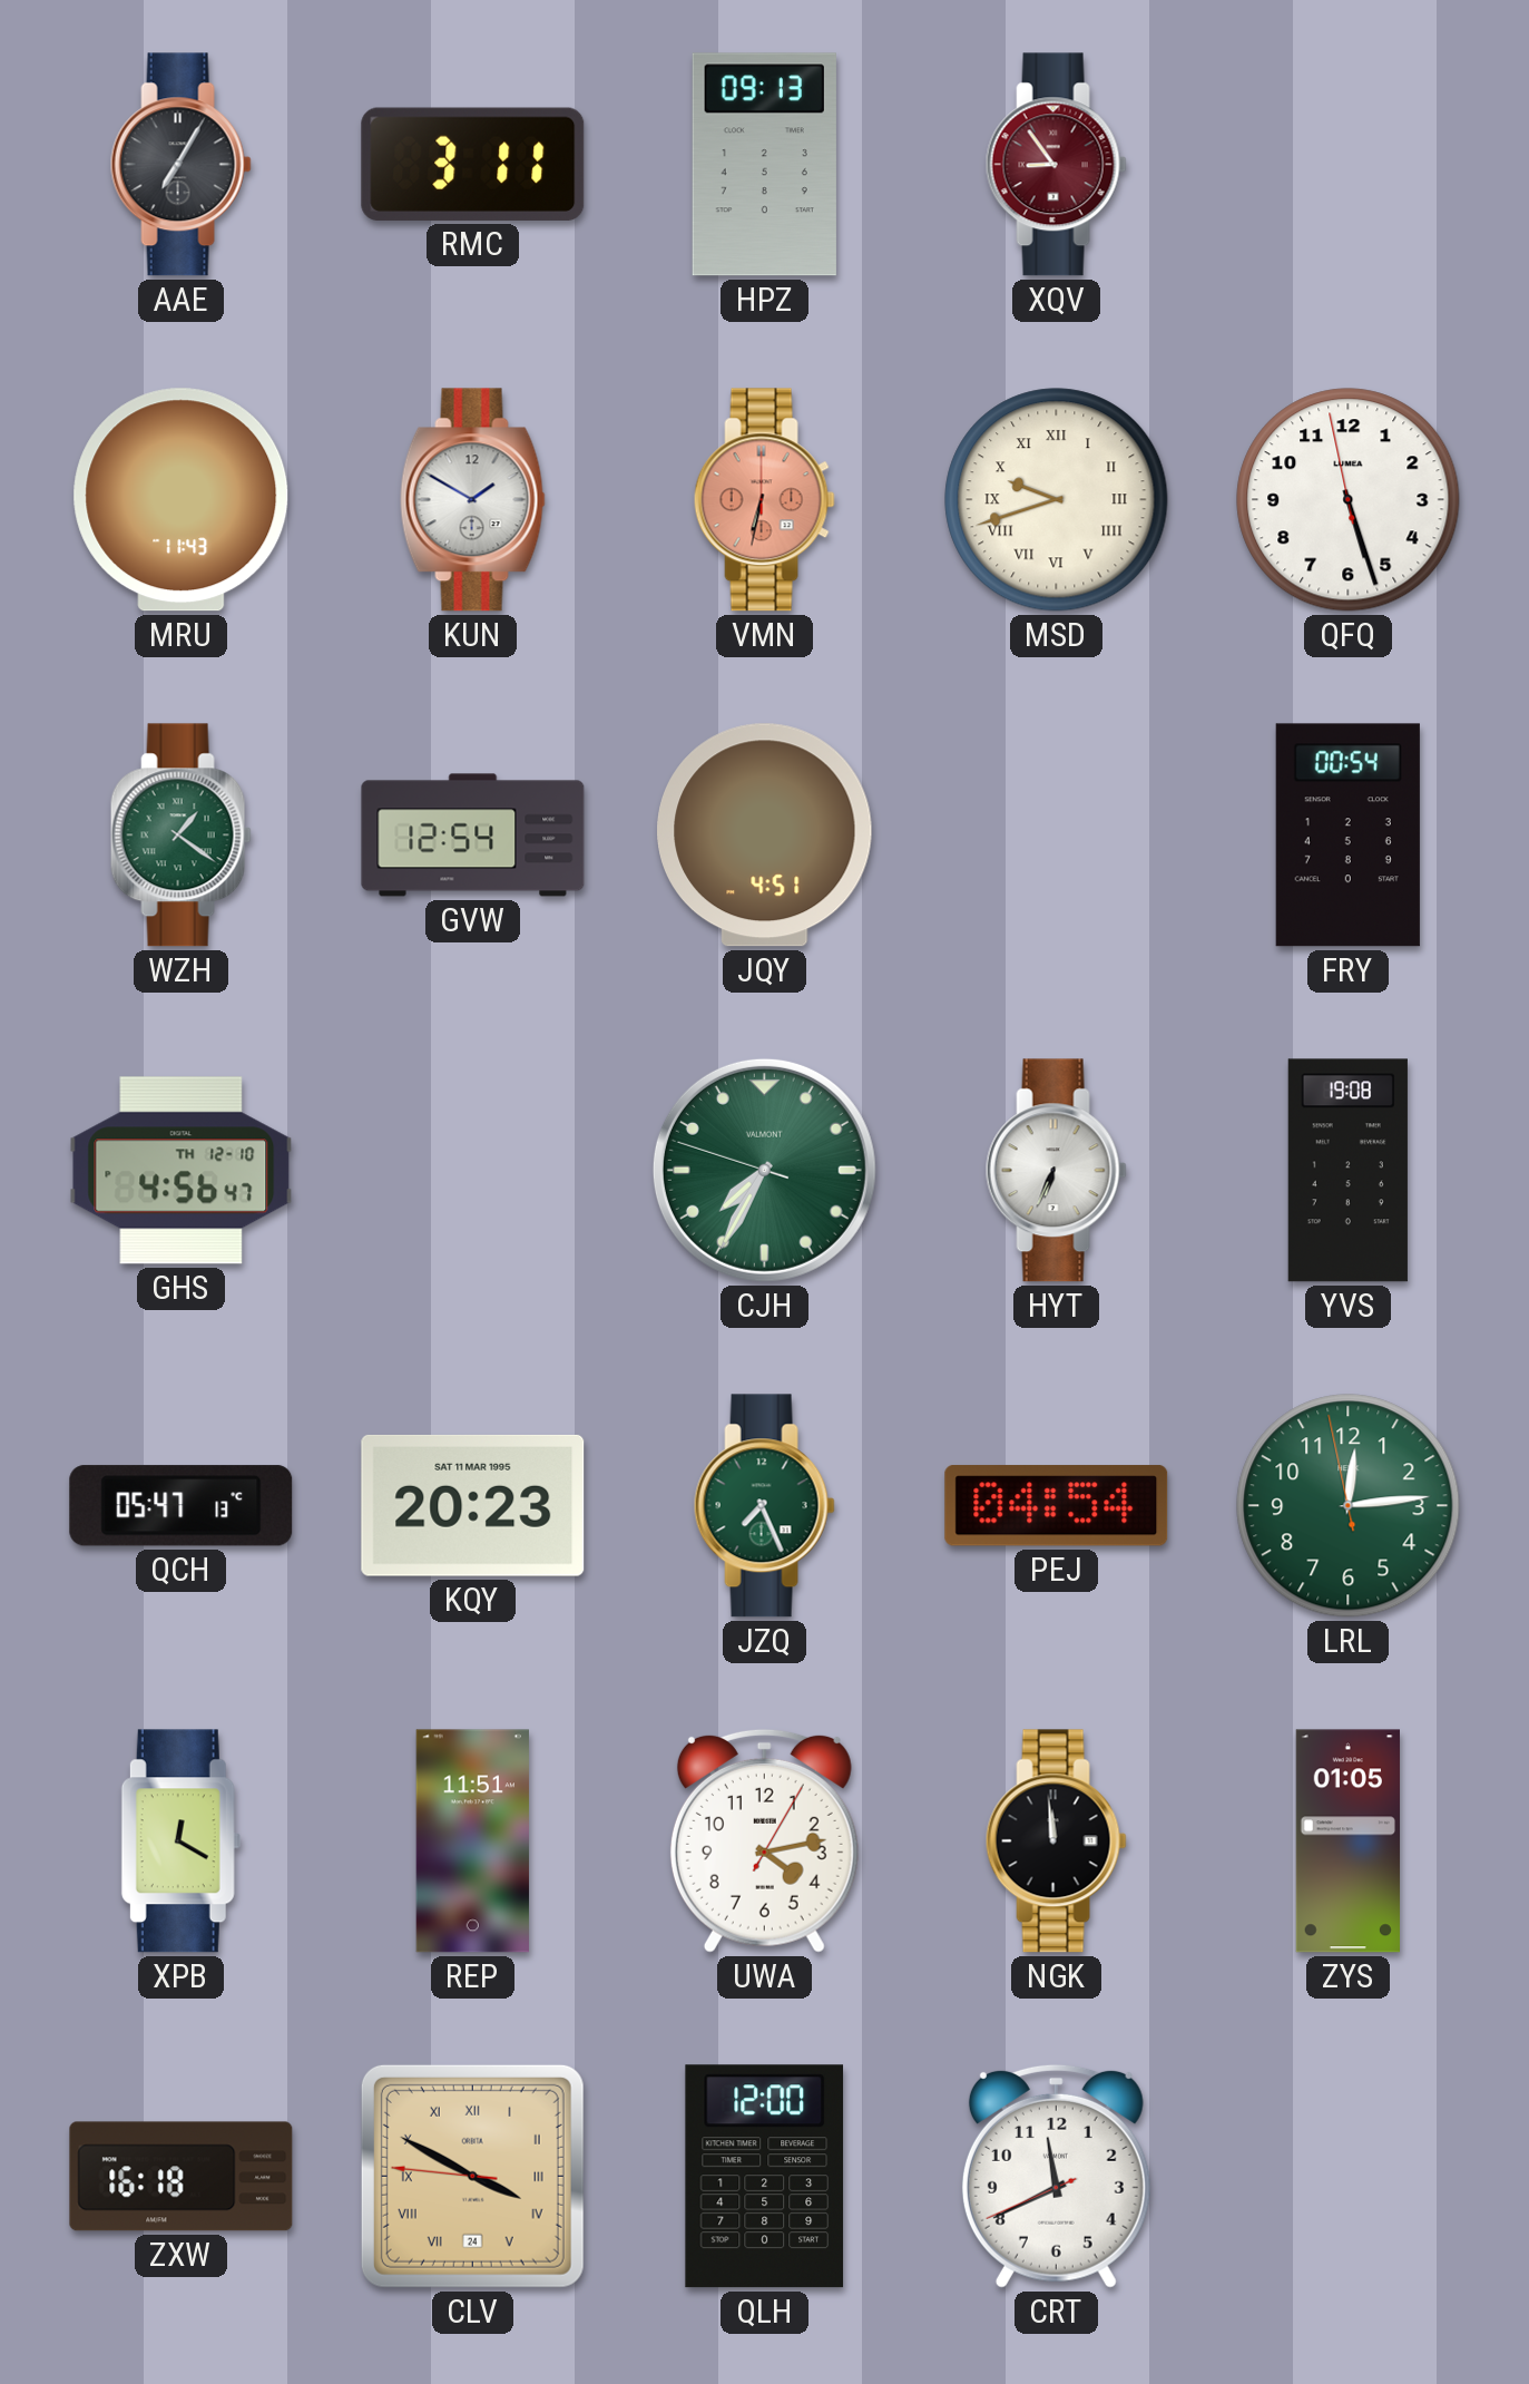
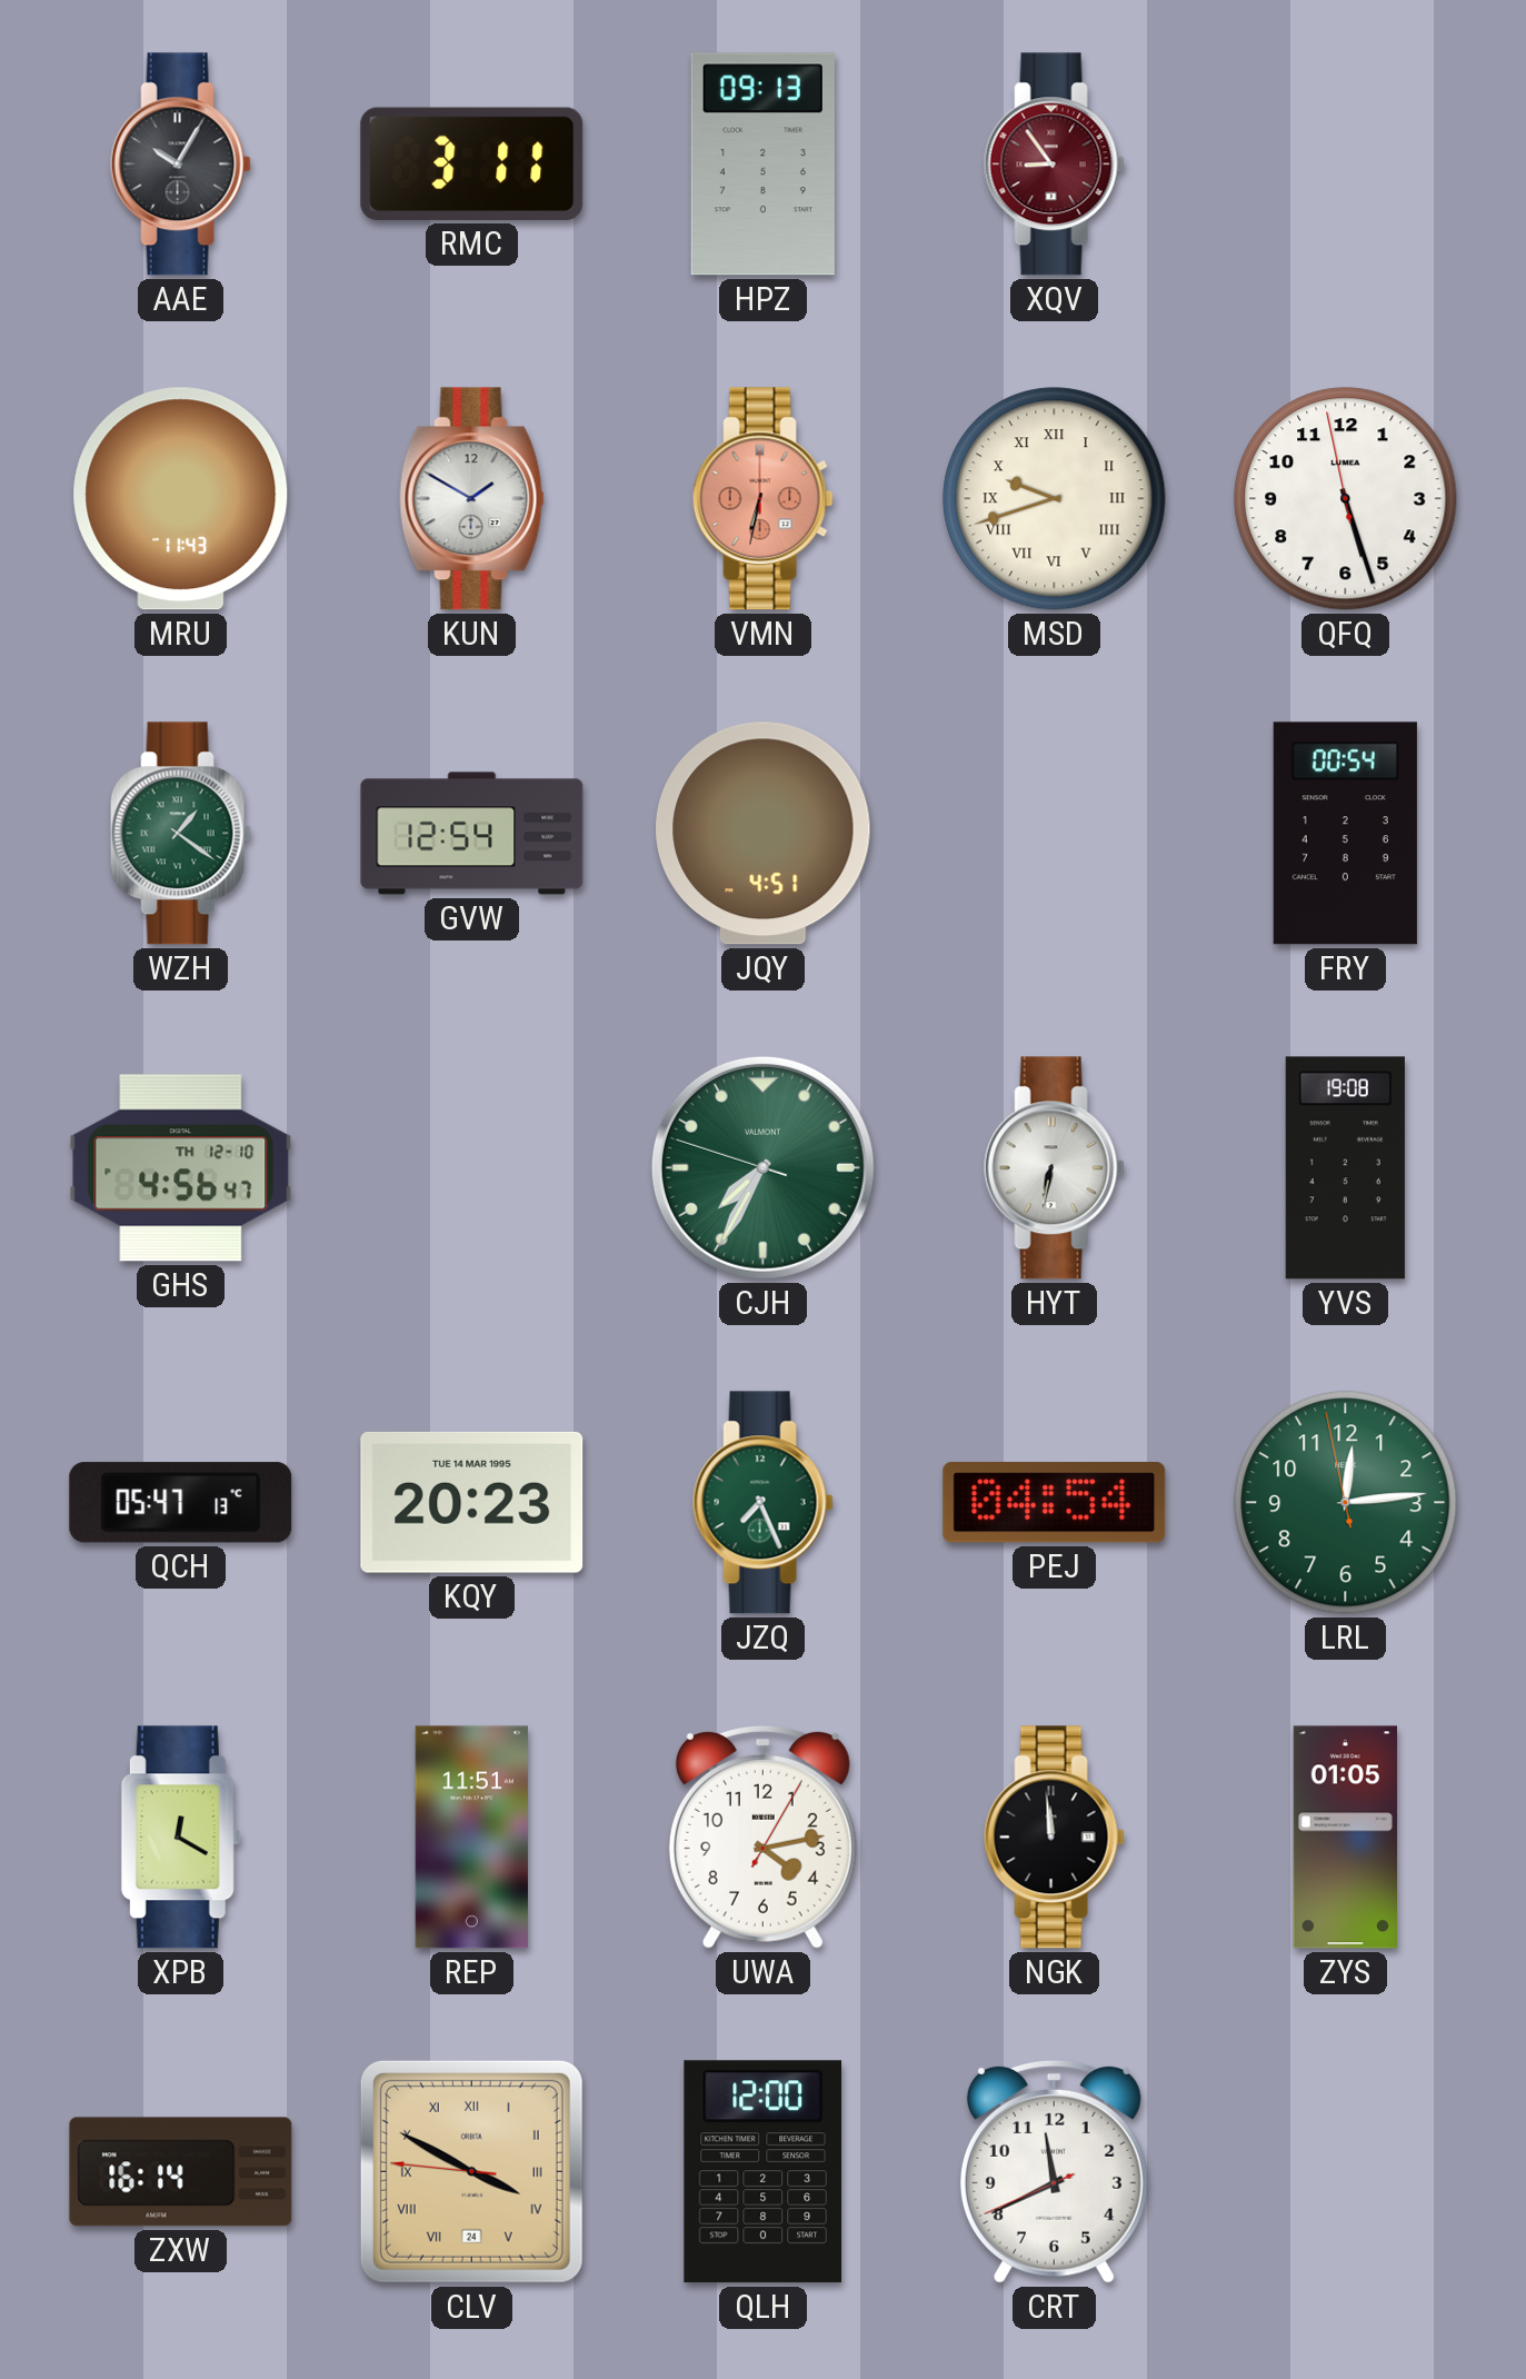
AAE: 7:05 -> 10:05 (180, 165)
HYT: 6:34 -> 6:32 (1054, 1168)
KQY date: SAT 11 MAR 1995 -> TUE 14 MAR 1995 (472, 1502)
ZXW: 16:18 -> 16:14 (181, 2172)
